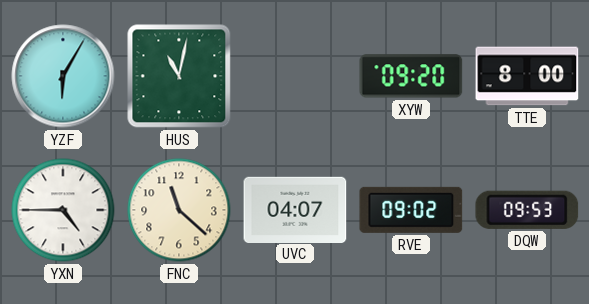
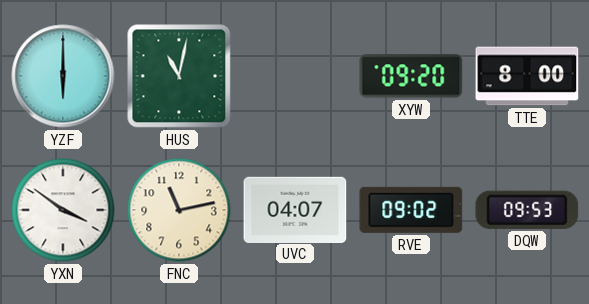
YZF: 6:05 -> 6:00 (63, 76)
YXN: 4:45 -> 3:51 (63, 210)
FNC: 11:22 -> 11:13 (179, 210)
